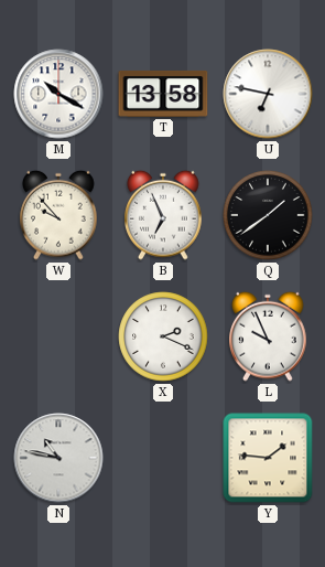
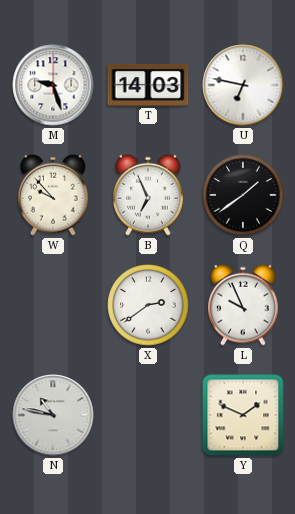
M: 10:20 -> 9:27 (53, 85)
T: 13:58 -> 14:03 (148, 85)
X: 2:19 -> 2:39 (148, 305)
Y: 1:46 -> 1:49 (243, 415)
